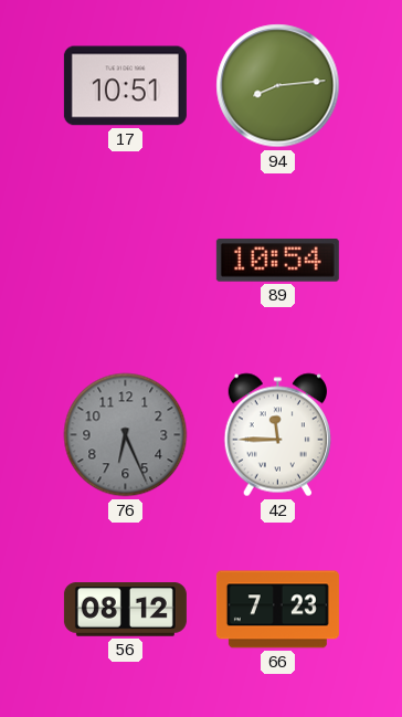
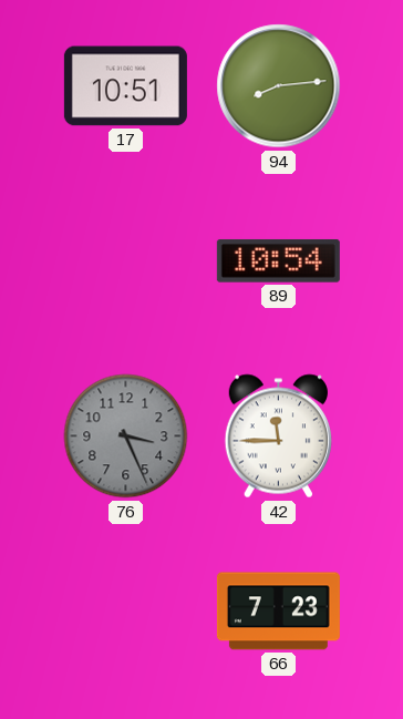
76: 6:26 -> 3:26 (126, 436)
56: 08:12 -> none (125, 610)
